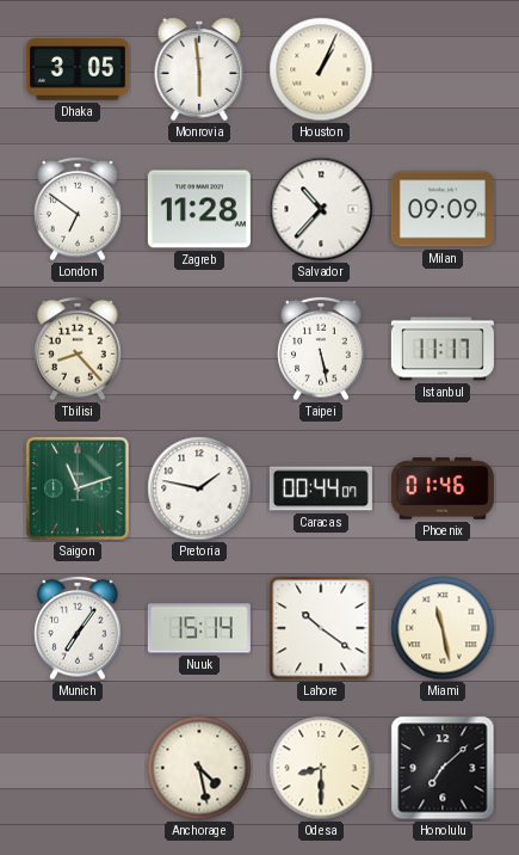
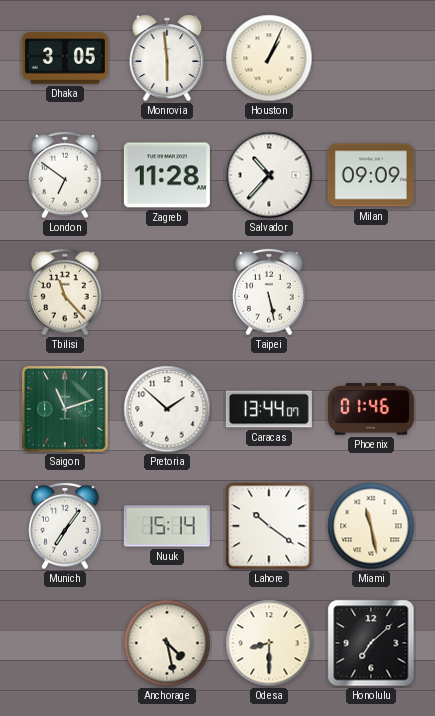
Tbilisi: 8:23 -> 11:23 (65, 292)
Istanbul: 11:17 -> none (443, 349)
Pretoria: 1:47 -> 1:52 (167, 409)
Caracas: 00:44 -> 13:44 (269, 409)
